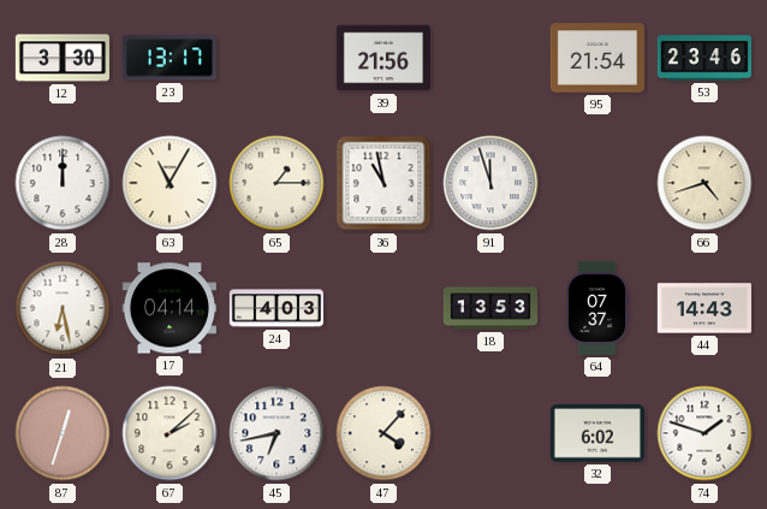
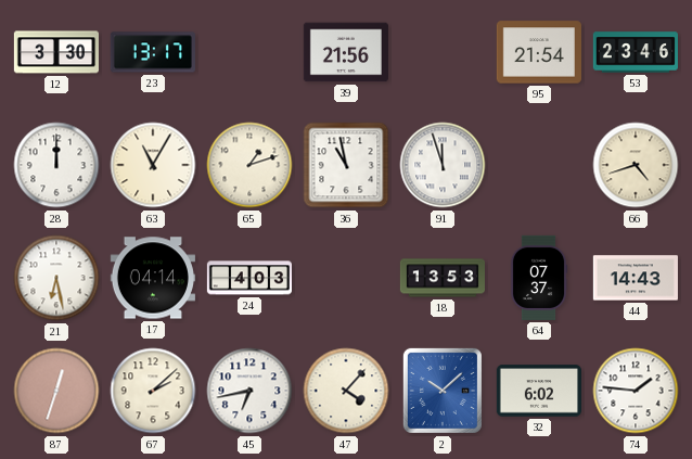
65: 1:15 -> 1:12 (249, 165)
2: none -> 10:08 (443, 391)
74: 1:48 -> 1:46 (636, 391)
